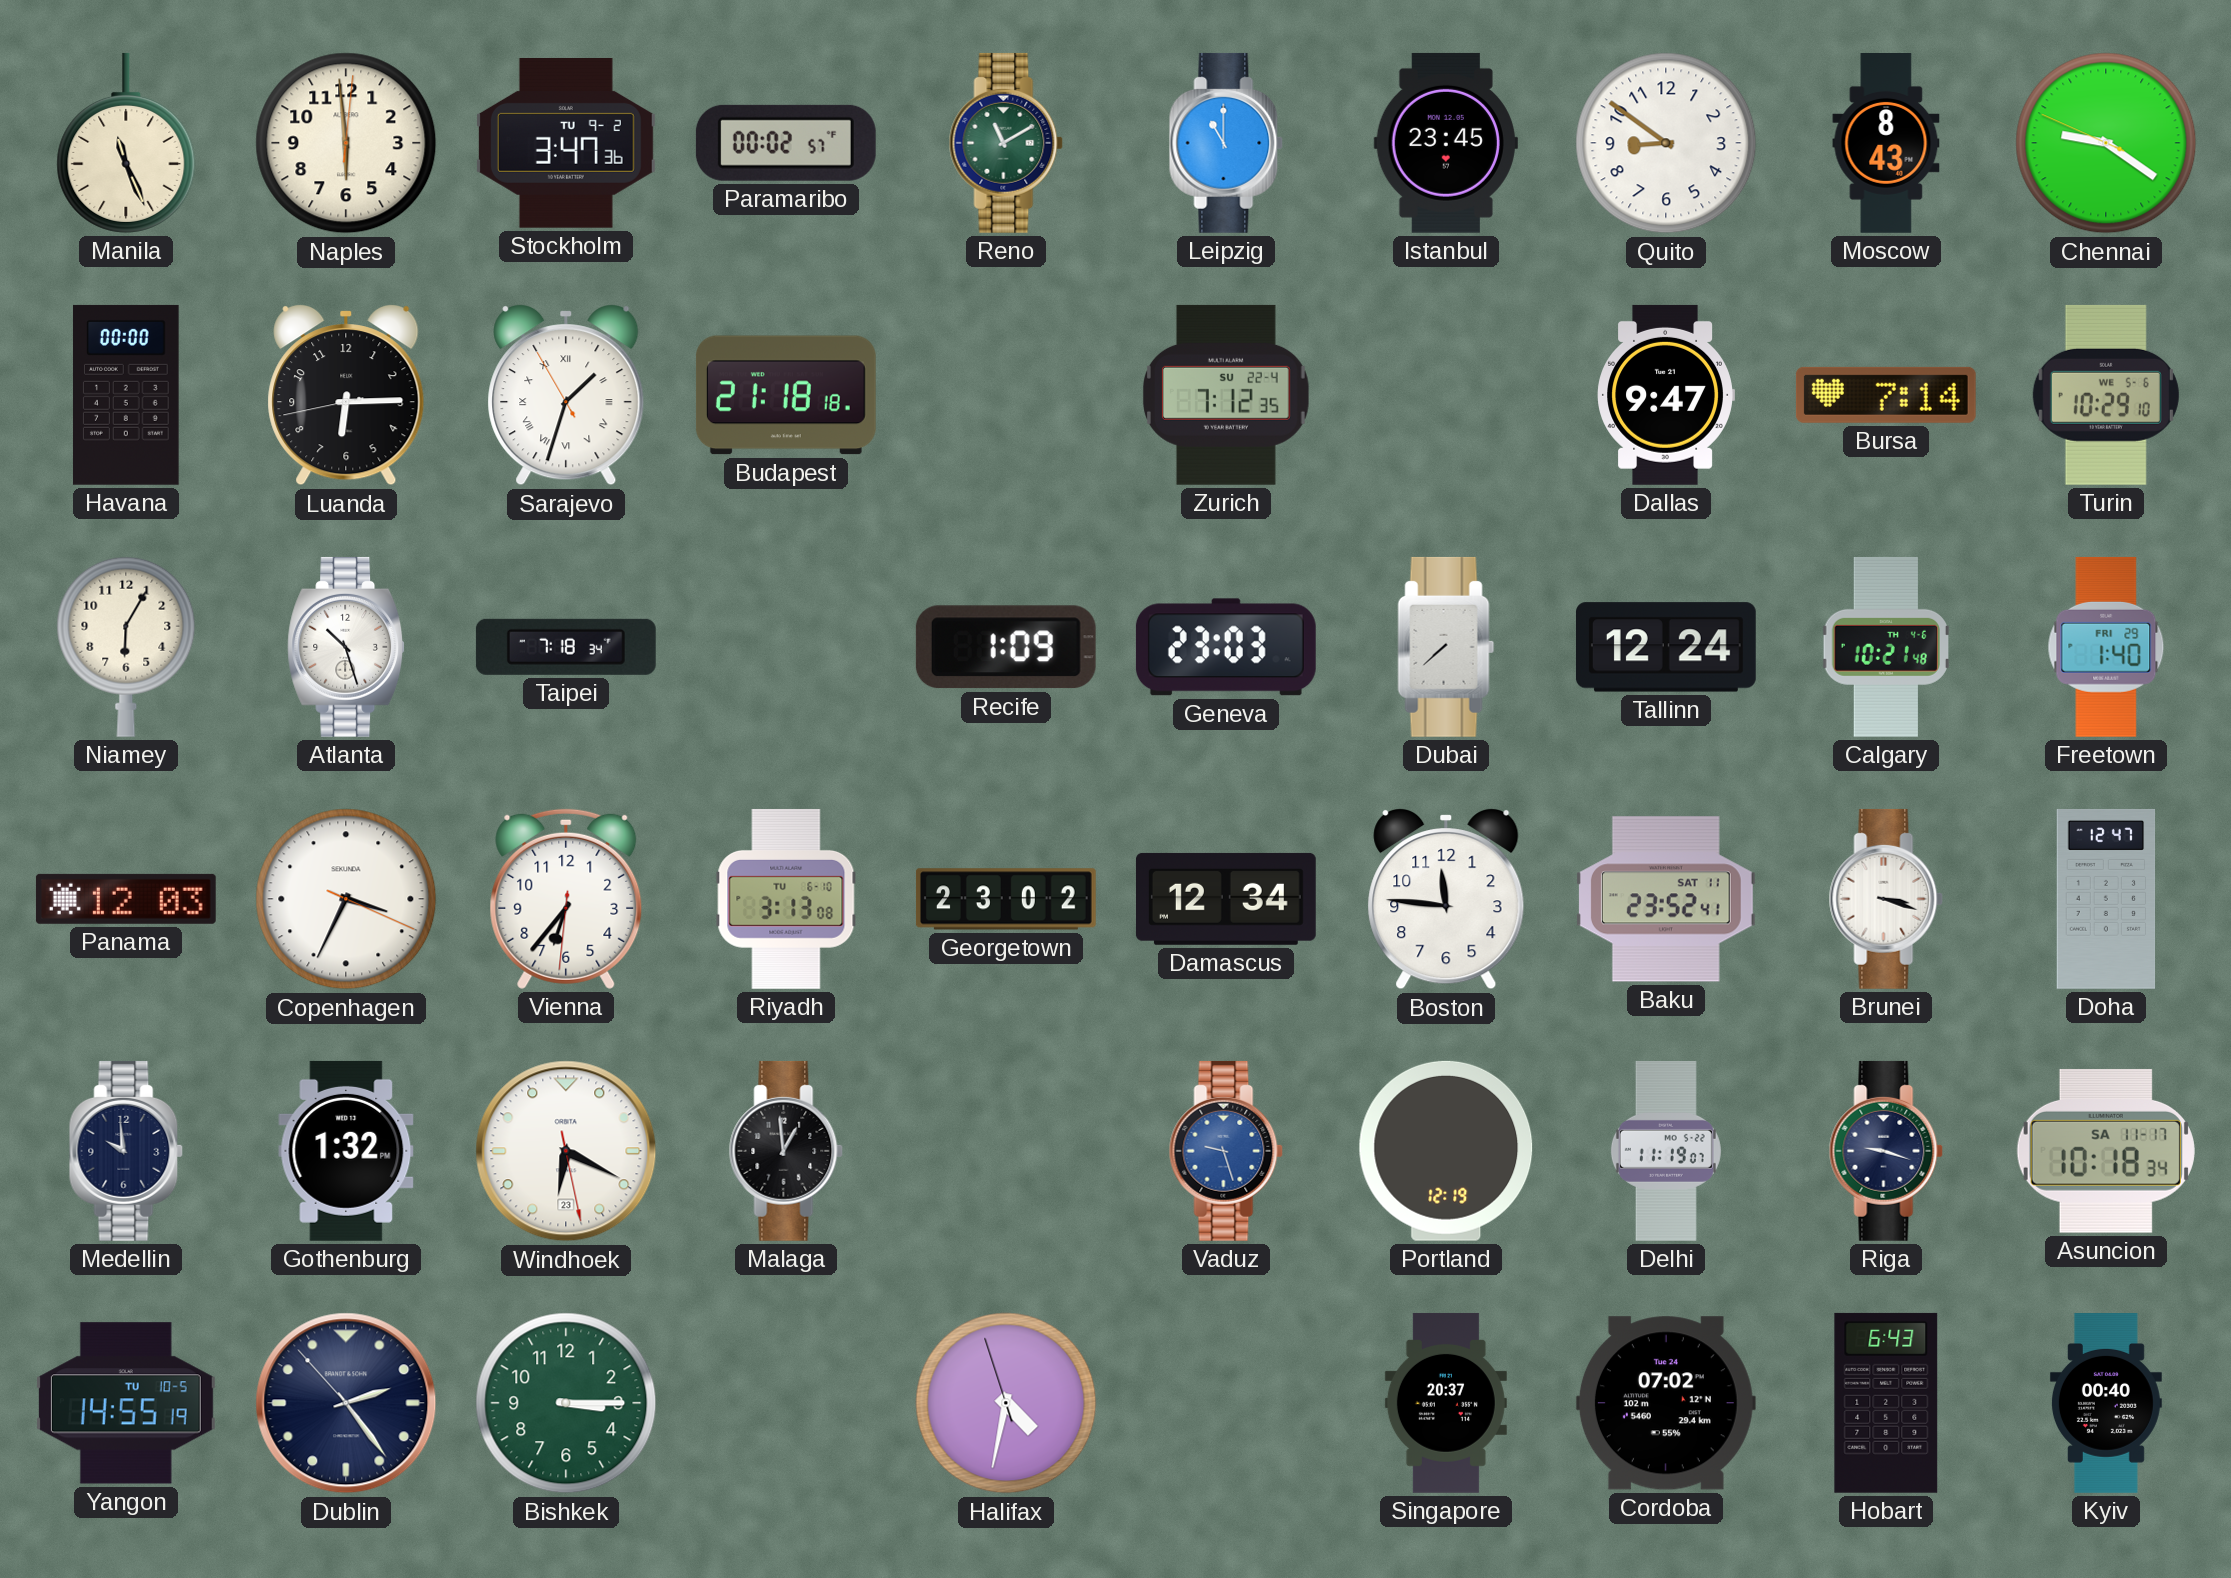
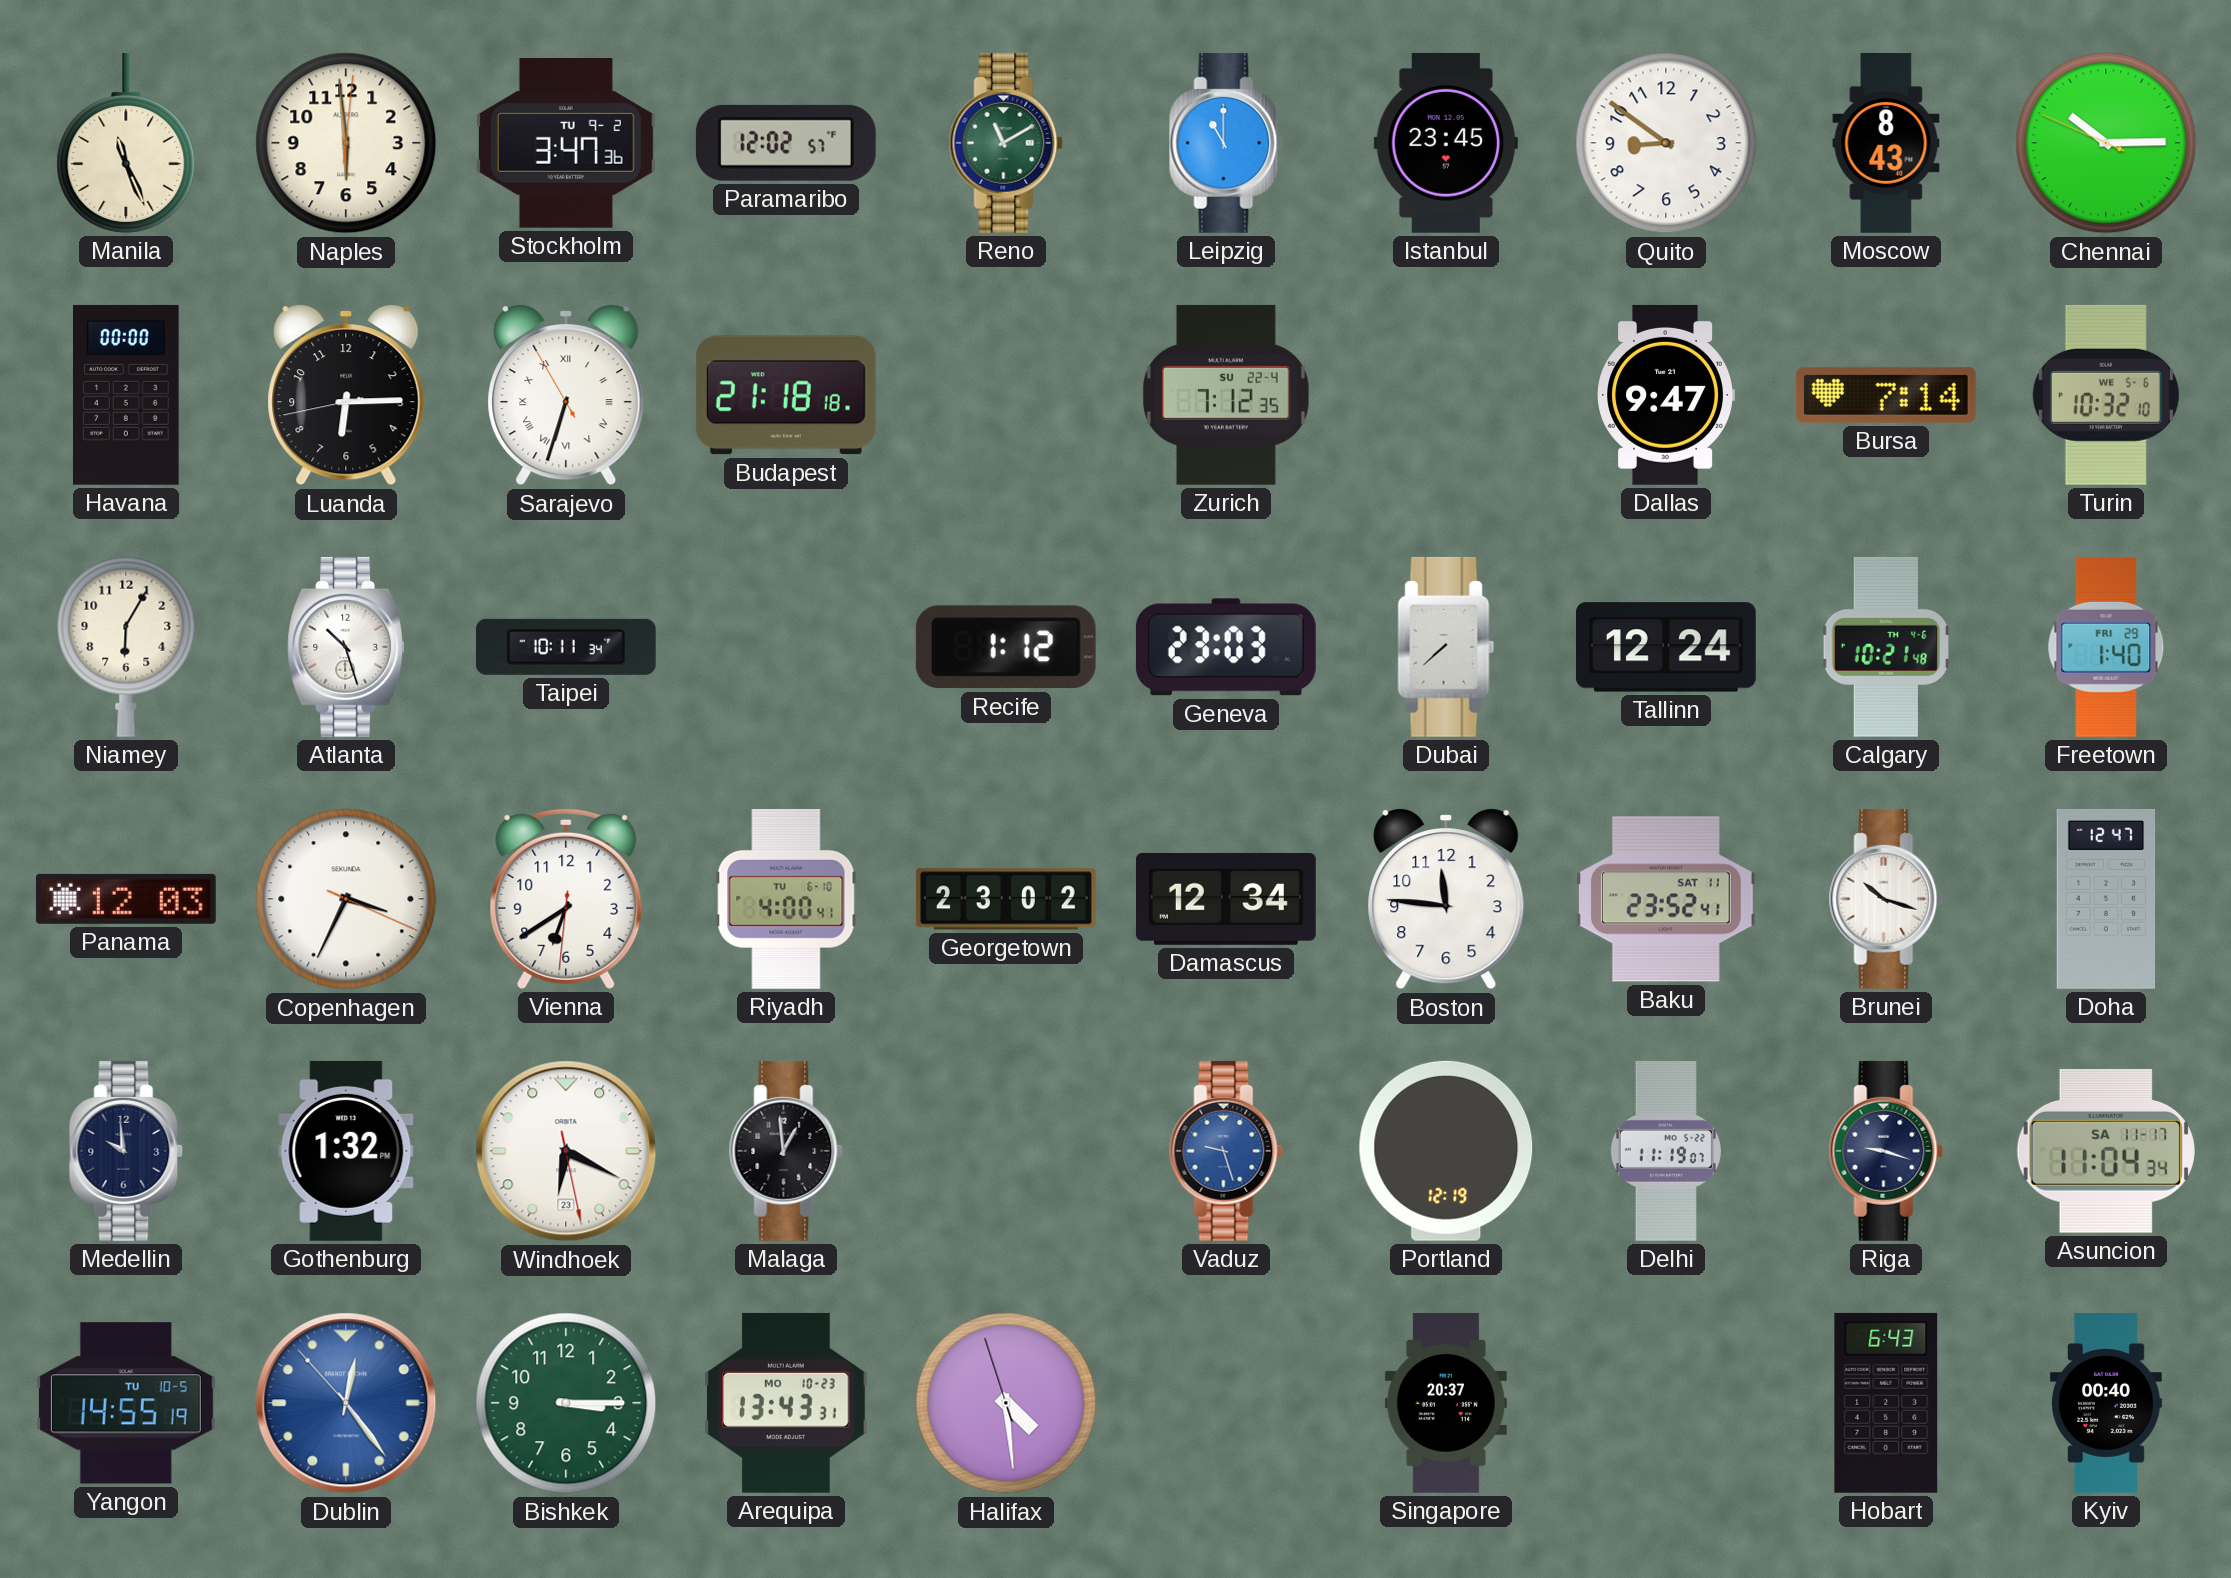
Paramaribo: 00:02 -> 12:02 (786, 143)
Chennai: 9:20 -> 10:14 (2106, 143)
Sarajevo: 1:32 -> 6:32 (566, 396)
Turin: 10:29 -> 10:32 (2106, 395)
Taipei: 7:18 -> 10:11 (566, 647)
Recife: 1:09 -> 1:12 (1006, 647)
Vienna: 6:36 -> 6:39 (566, 899)
Riyadh: 3:13 -> 4:00 (786, 899)
Brunei: 3:18 -> 10:18 (1886, 899)
Asuncion: 10:18 -> 11:04 (2106, 1151)
Dublin: 2:23 -> 12:23 (346, 1403)
Dublin dial: navy -> blue (346, 1403)
Arequipa: none -> 13:43 (786, 1403)
Halifax: 4:31 -> 4:28 (1006, 1403)
Cordoba: 07:02 -> none (1666, 1403)
